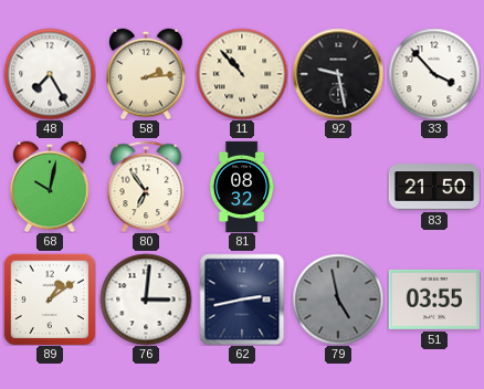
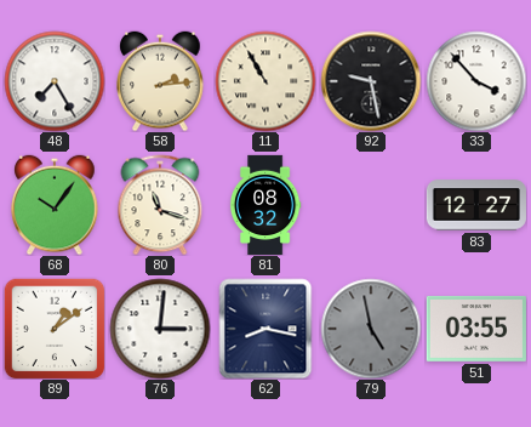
11: 10:53 -> 10:55 (265, 81)
68: 10:02 -> 10:06 (55, 205)
80: 6:54 -> 11:18 (160, 205)
83: 21:50 -> 12:27 (476, 205)
62: 2:43 -> 8:17 (265, 329)
